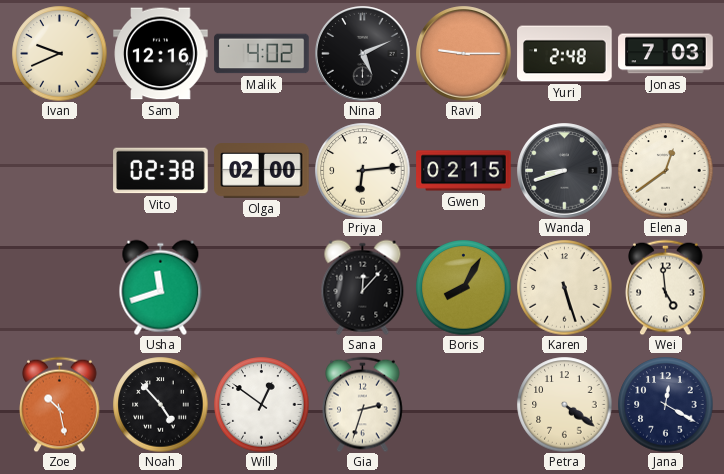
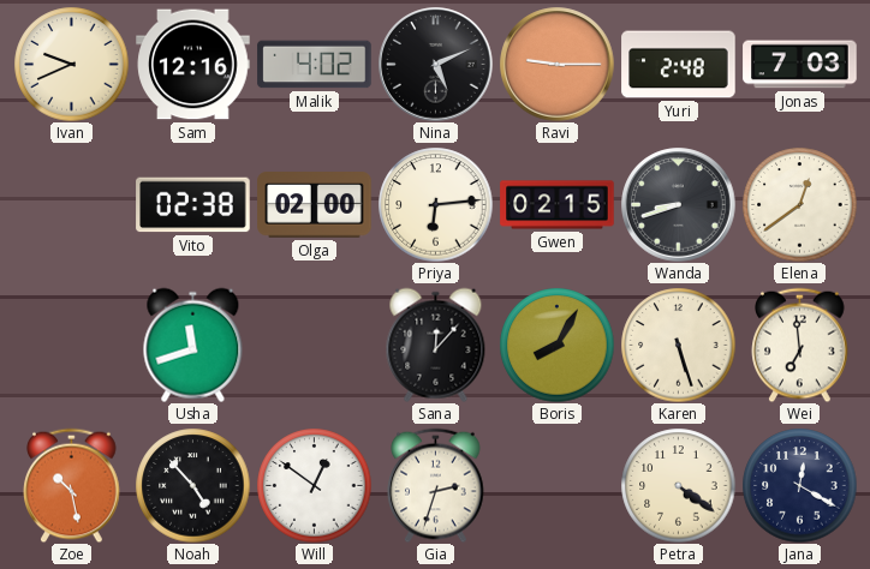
Wei: 4:59 -> 6:59 (800, 345)
